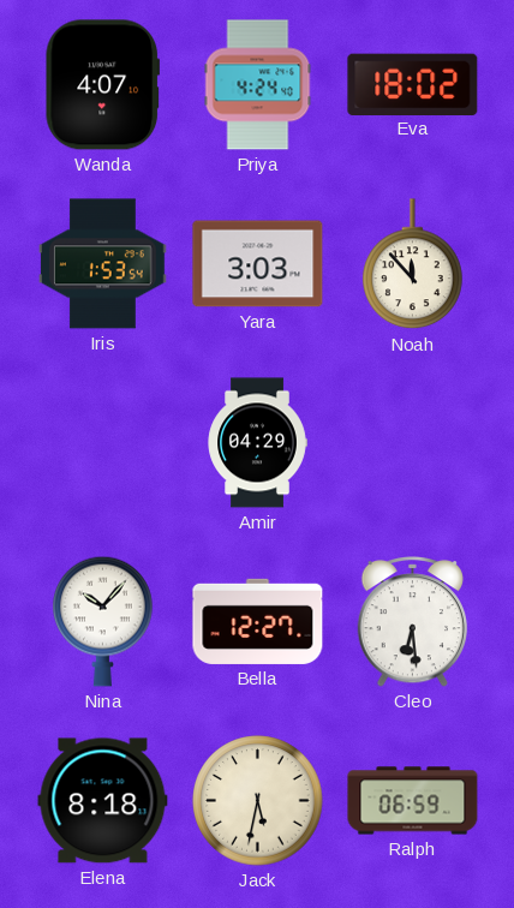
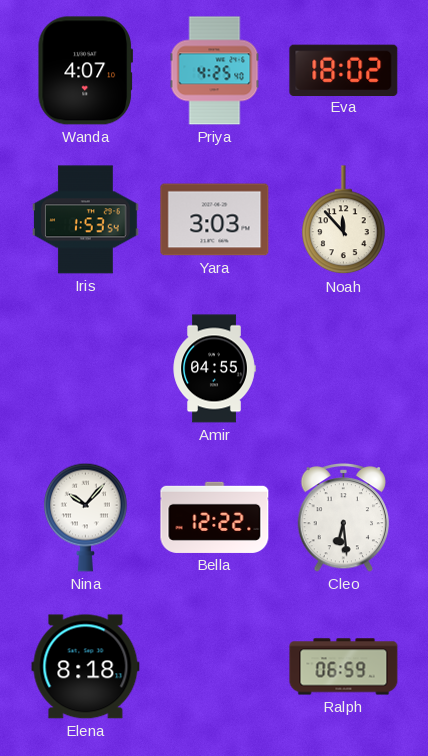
Priya: 4:24 -> 4:25 (215, 71)
Amir: 04:29 -> 04:55 (214, 369)
Bella: 12:27 -> 12:22 (215, 517)
Jack: 5:32 -> none (258, 801)
